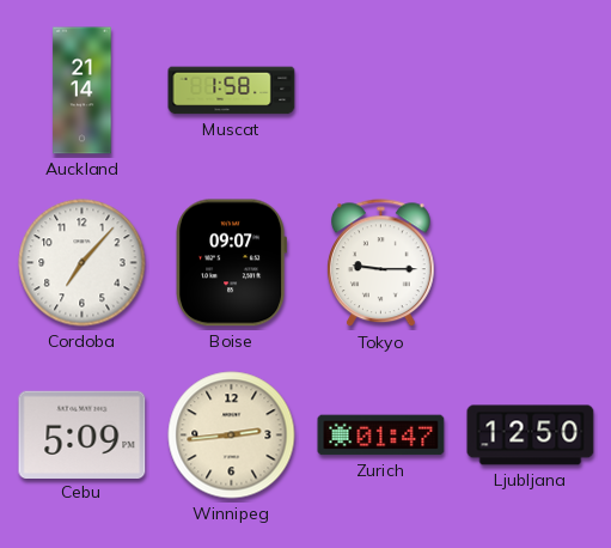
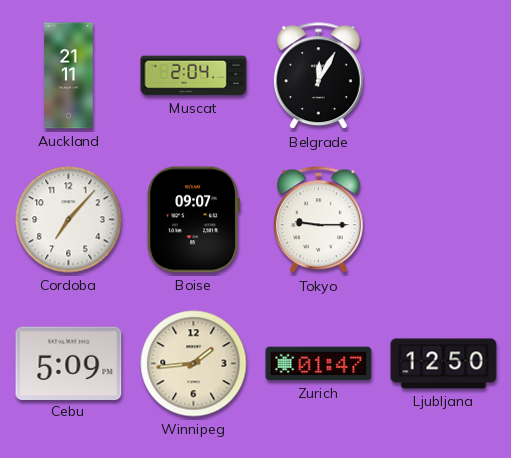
Auckland: 21:14 -> 21:11 (69, 76)
Muscat: 1:58 -> 2:04 (194, 76)
Belgrade: none -> 12:05 (318, 76)
Winnipeg: 2:44 -> 1:44 (194, 364)
